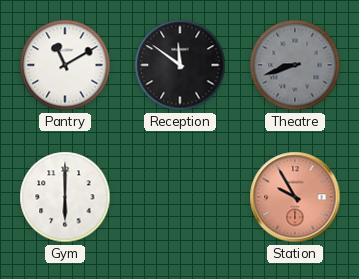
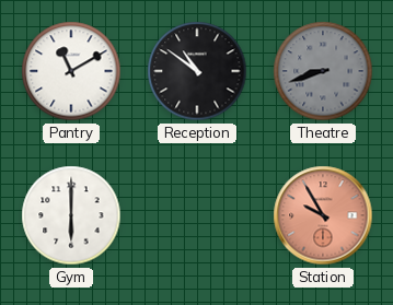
Reception: 11:51 -> 10:51 (197, 71)
